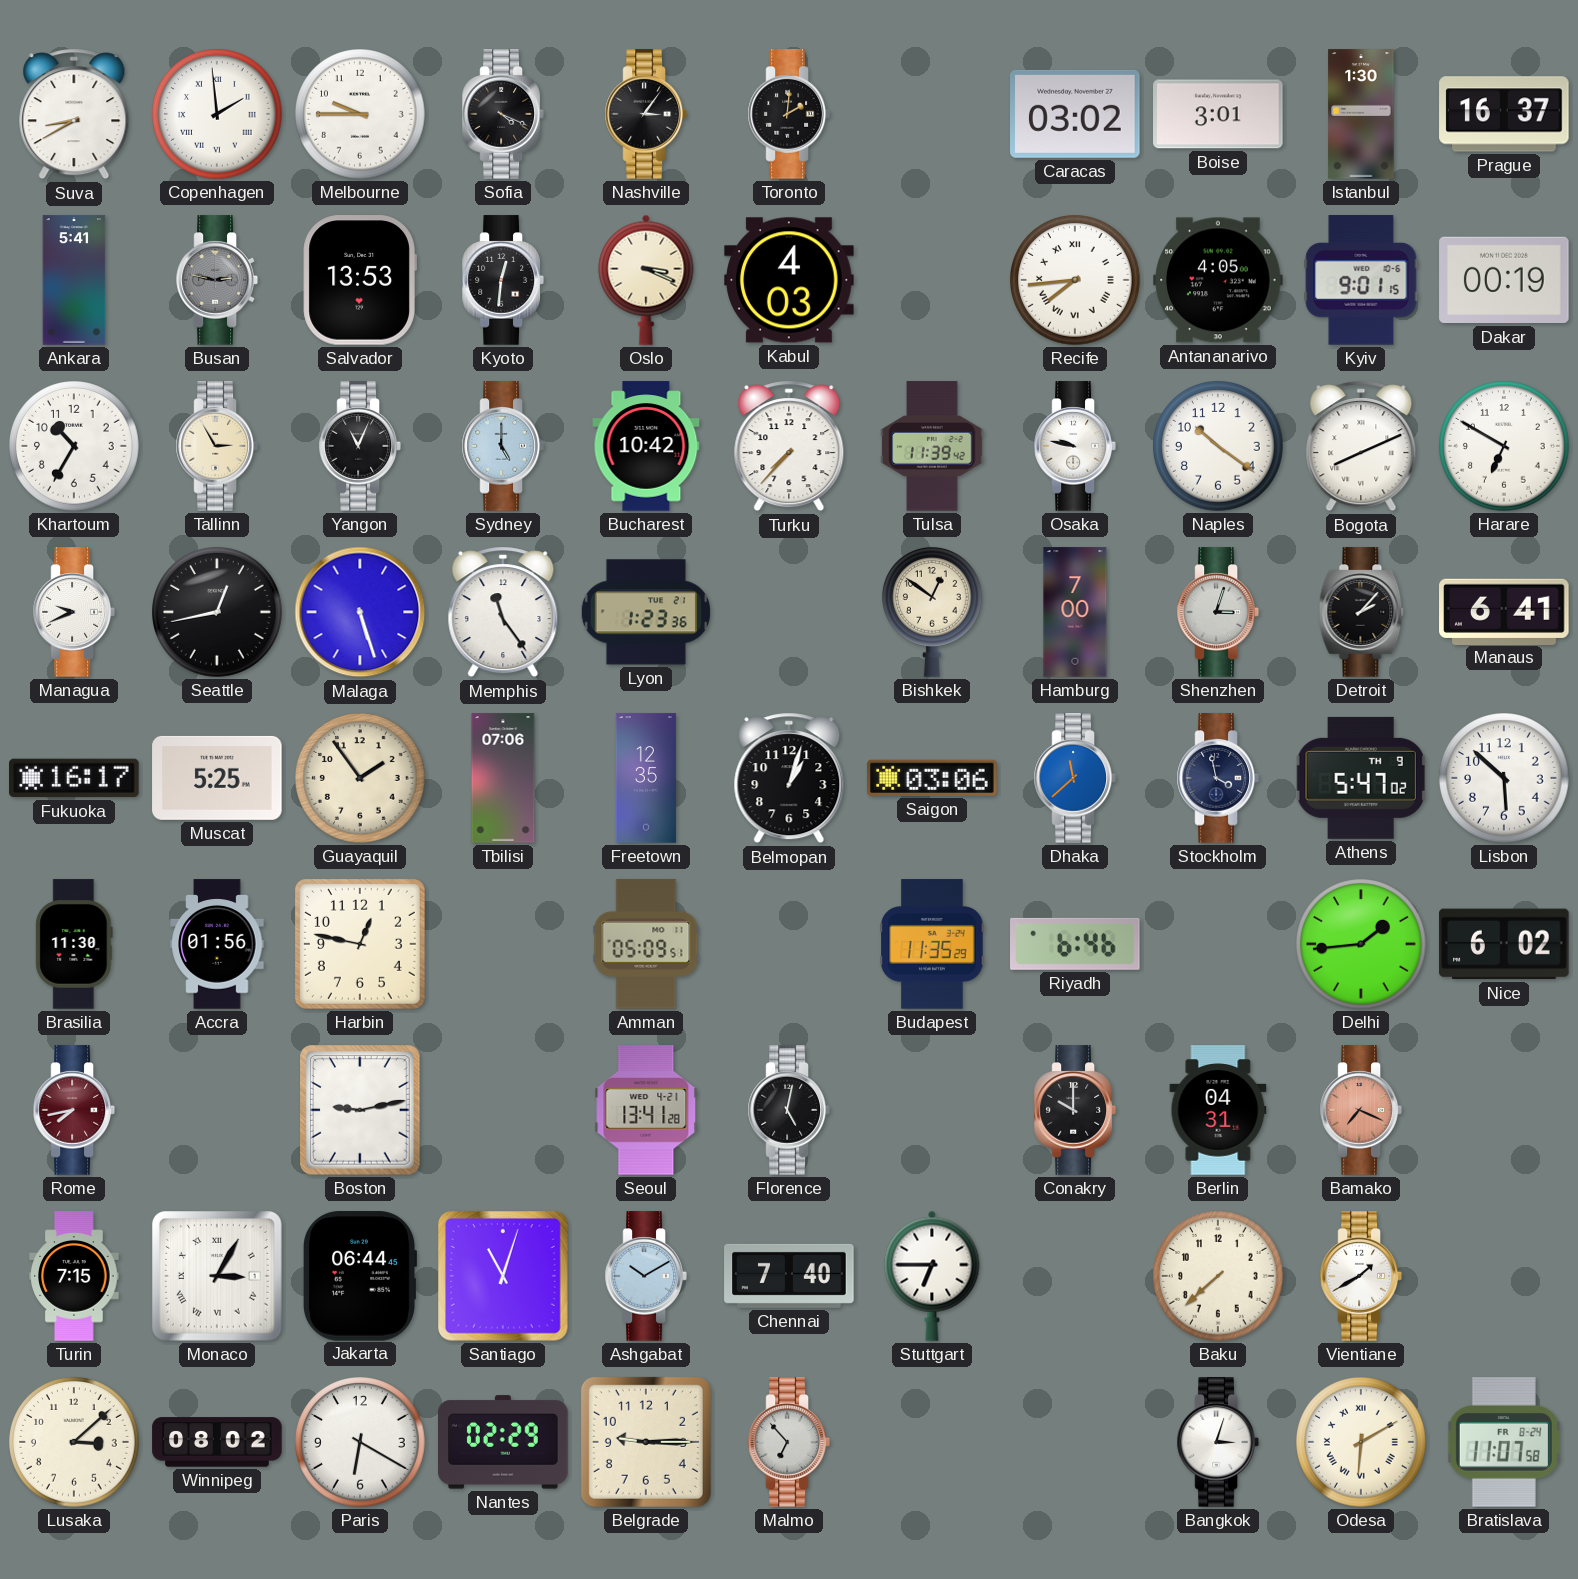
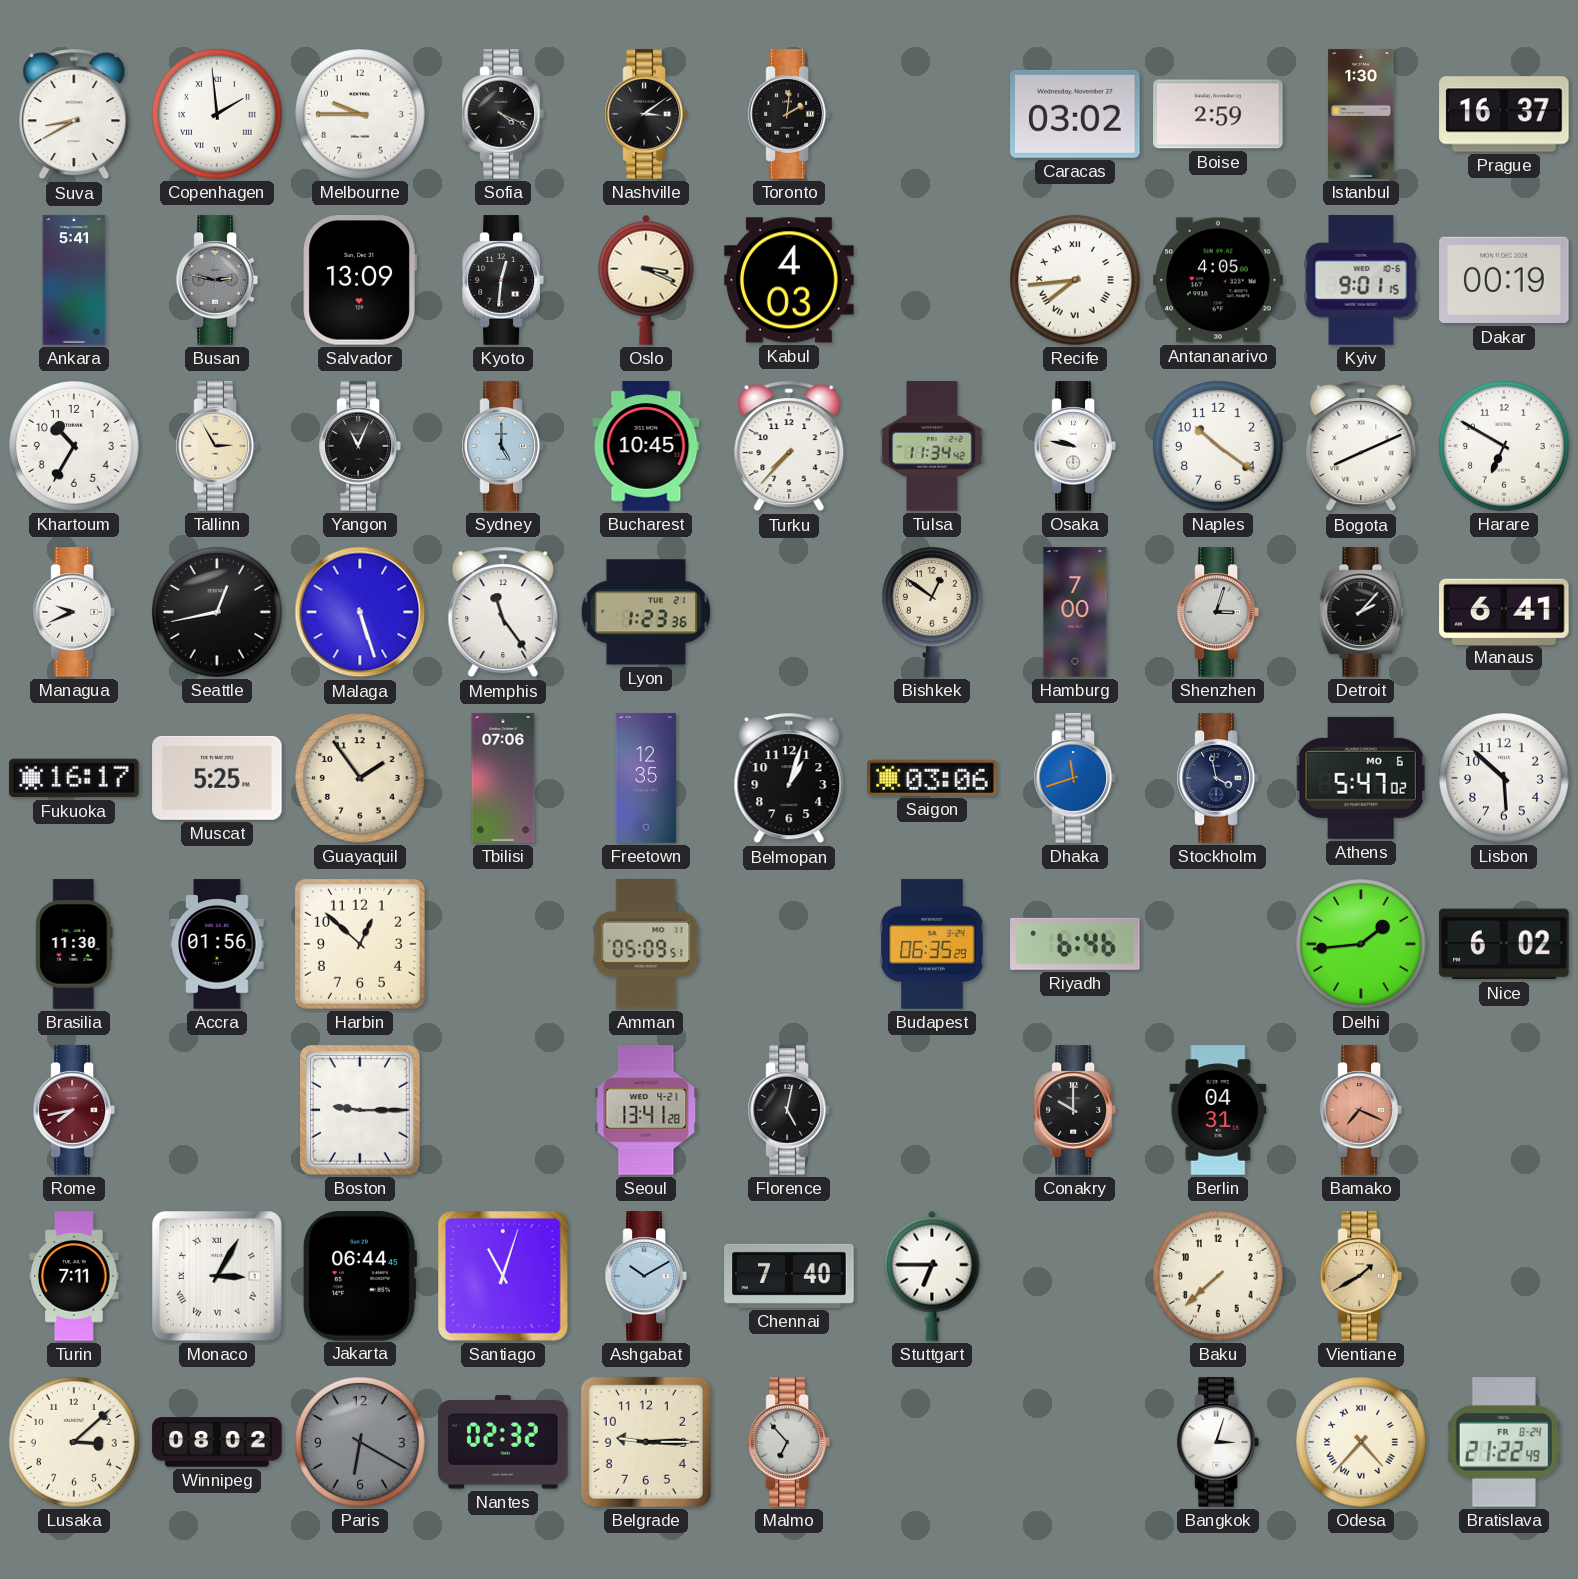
Nashville: 3:06 -> 3:09 (646, 114)
Boise: 3:01 -> 2:59 (1218, 114)
Salvador: 13:53 -> 13:09 (360, 280)
Bucharest: 10:42 -> 10:45 (646, 446)
Tulsa: 11:39 -> 11:34 (932, 446)
Dhaka: 11:38 -> 11:42 (1075, 778)
Athens date: TH 9 -> MO 6 (1361, 778)
Harbin: 12:47 -> 12:52 (360, 944)
Budapest: 11:35 -> 06:35 (932, 944)
Boston: 9:13 -> 9:15 (360, 1110)
Turin: 7:15 -> 7:11 (74, 1276)
Vientiane dial: white -> champagne (1361, 1276)
Paris dial: white -> grey (360, 1442)
Nantes: 02:29 -> 02:32 (503, 1442)
Odesa: 6:10 -> 4:37 (1361, 1442)
Bratislava: 11:07 -> 21:22 (1504, 1442)
